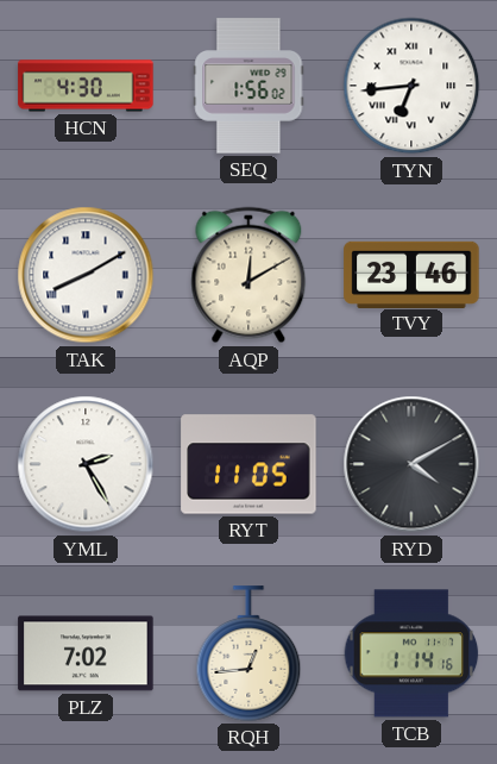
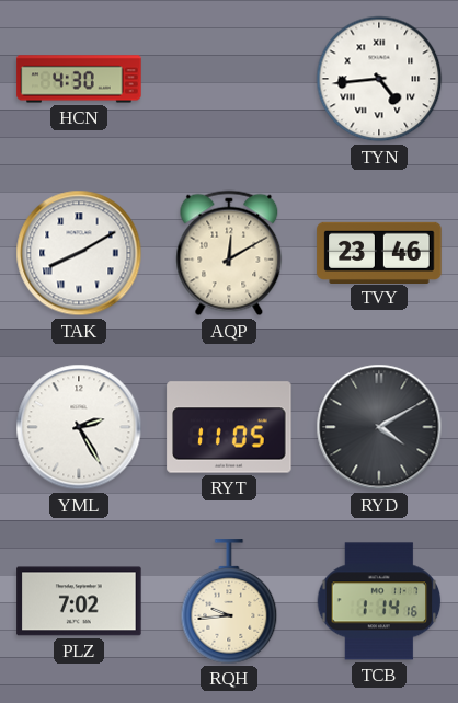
SEQ: 1:56 -> none (248, 86)
TYN: 6:44 -> 4:44 (379, 79)
RQH: 12:44 -> 9:44 (229, 601)
